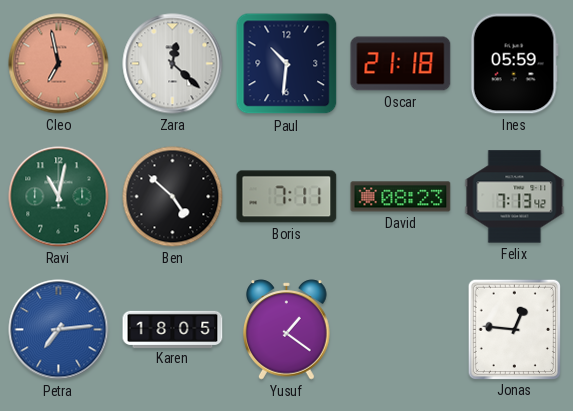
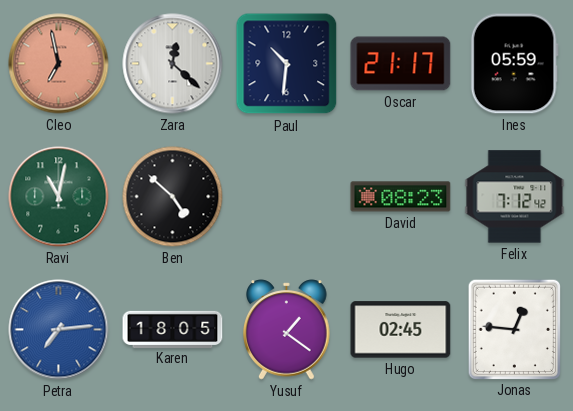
Oscar: 21:18 -> 21:17 (401, 64)
Boris: 7:11 -> none (287, 197)
Felix: 7:13 -> 7:12 (515, 197)
Hugo: none -> 02:45 (401, 330)
